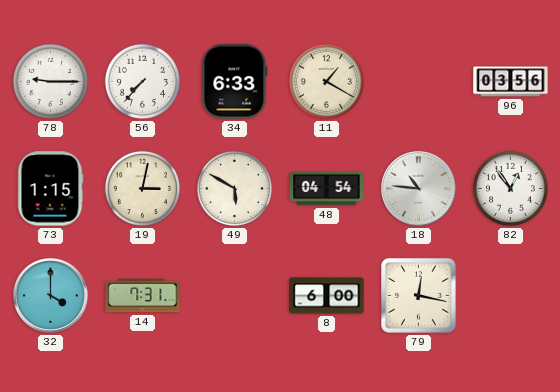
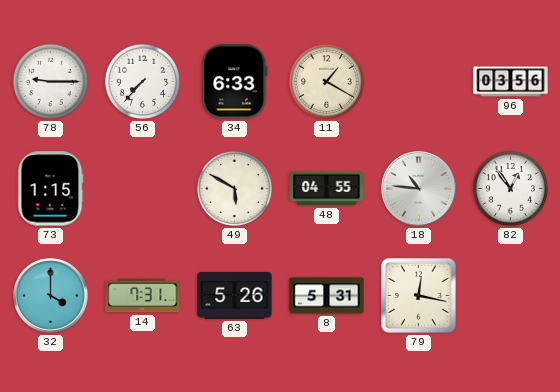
19: 3:02 -> none (142, 188)
48: 04:54 -> 04:55 (327, 189)
63: none -> 5:26 (235, 295)
8: 6:00 -> 5:31 (327, 296)
